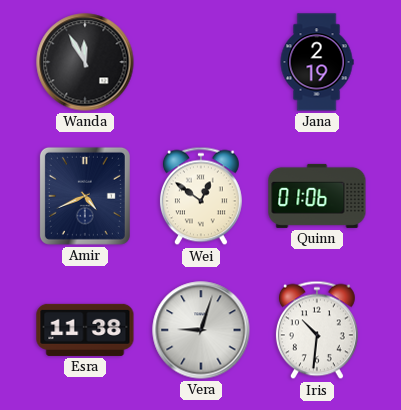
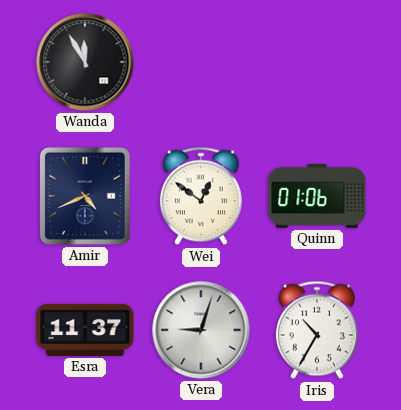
Jana: 2:19 -> none (317, 62)
Esra: 11:38 -> 11:37 (85, 330)
Iris: 10:31 -> 10:35 (317, 330)
